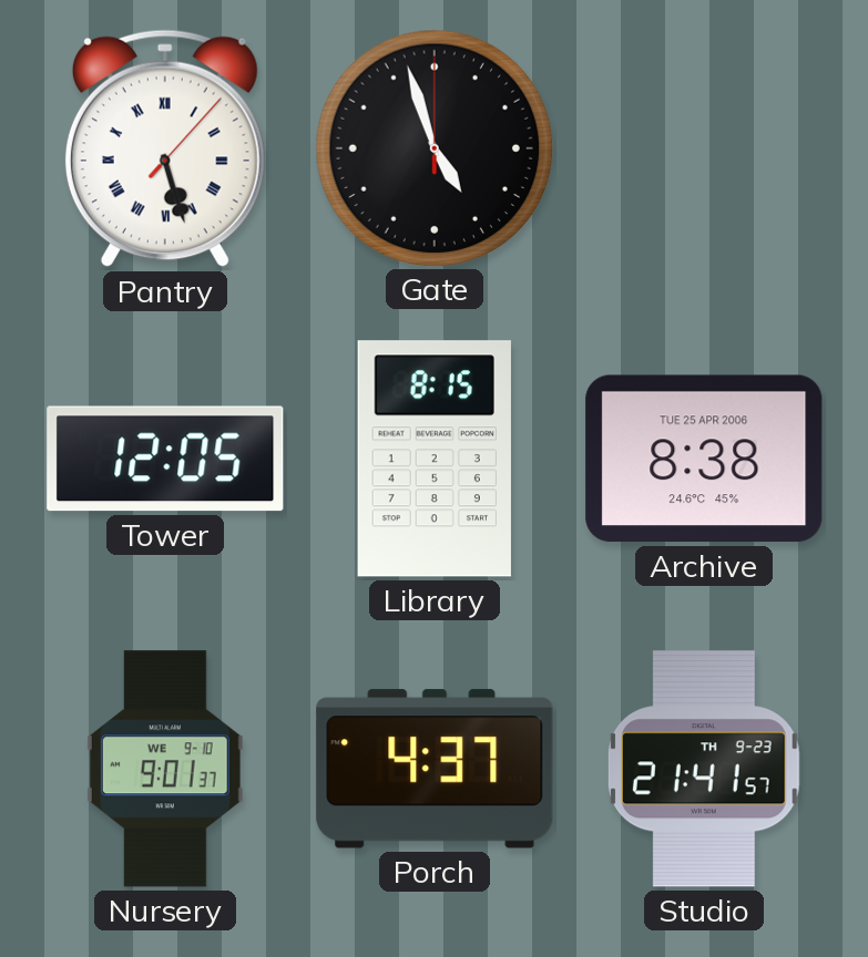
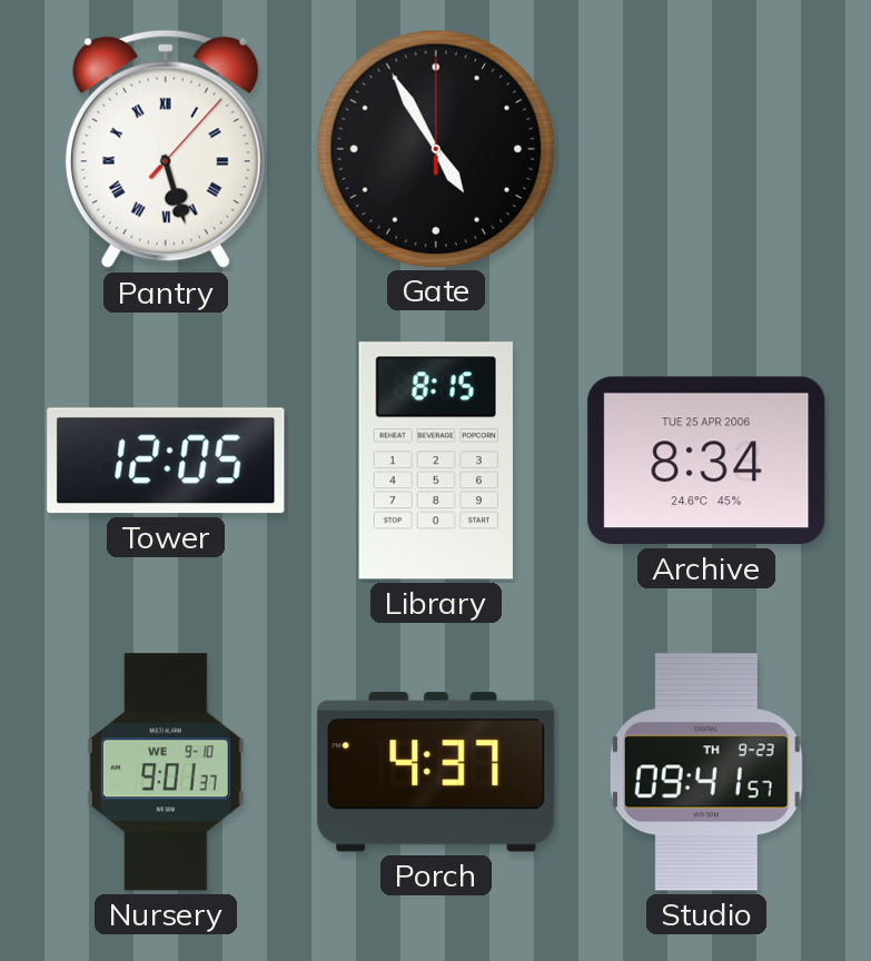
Gate: 4:57 -> 4:55 (435, 148)
Archive: 8:38 -> 8:34 (706, 460)
Studio: 21:41 -> 09:41 (706, 772)
